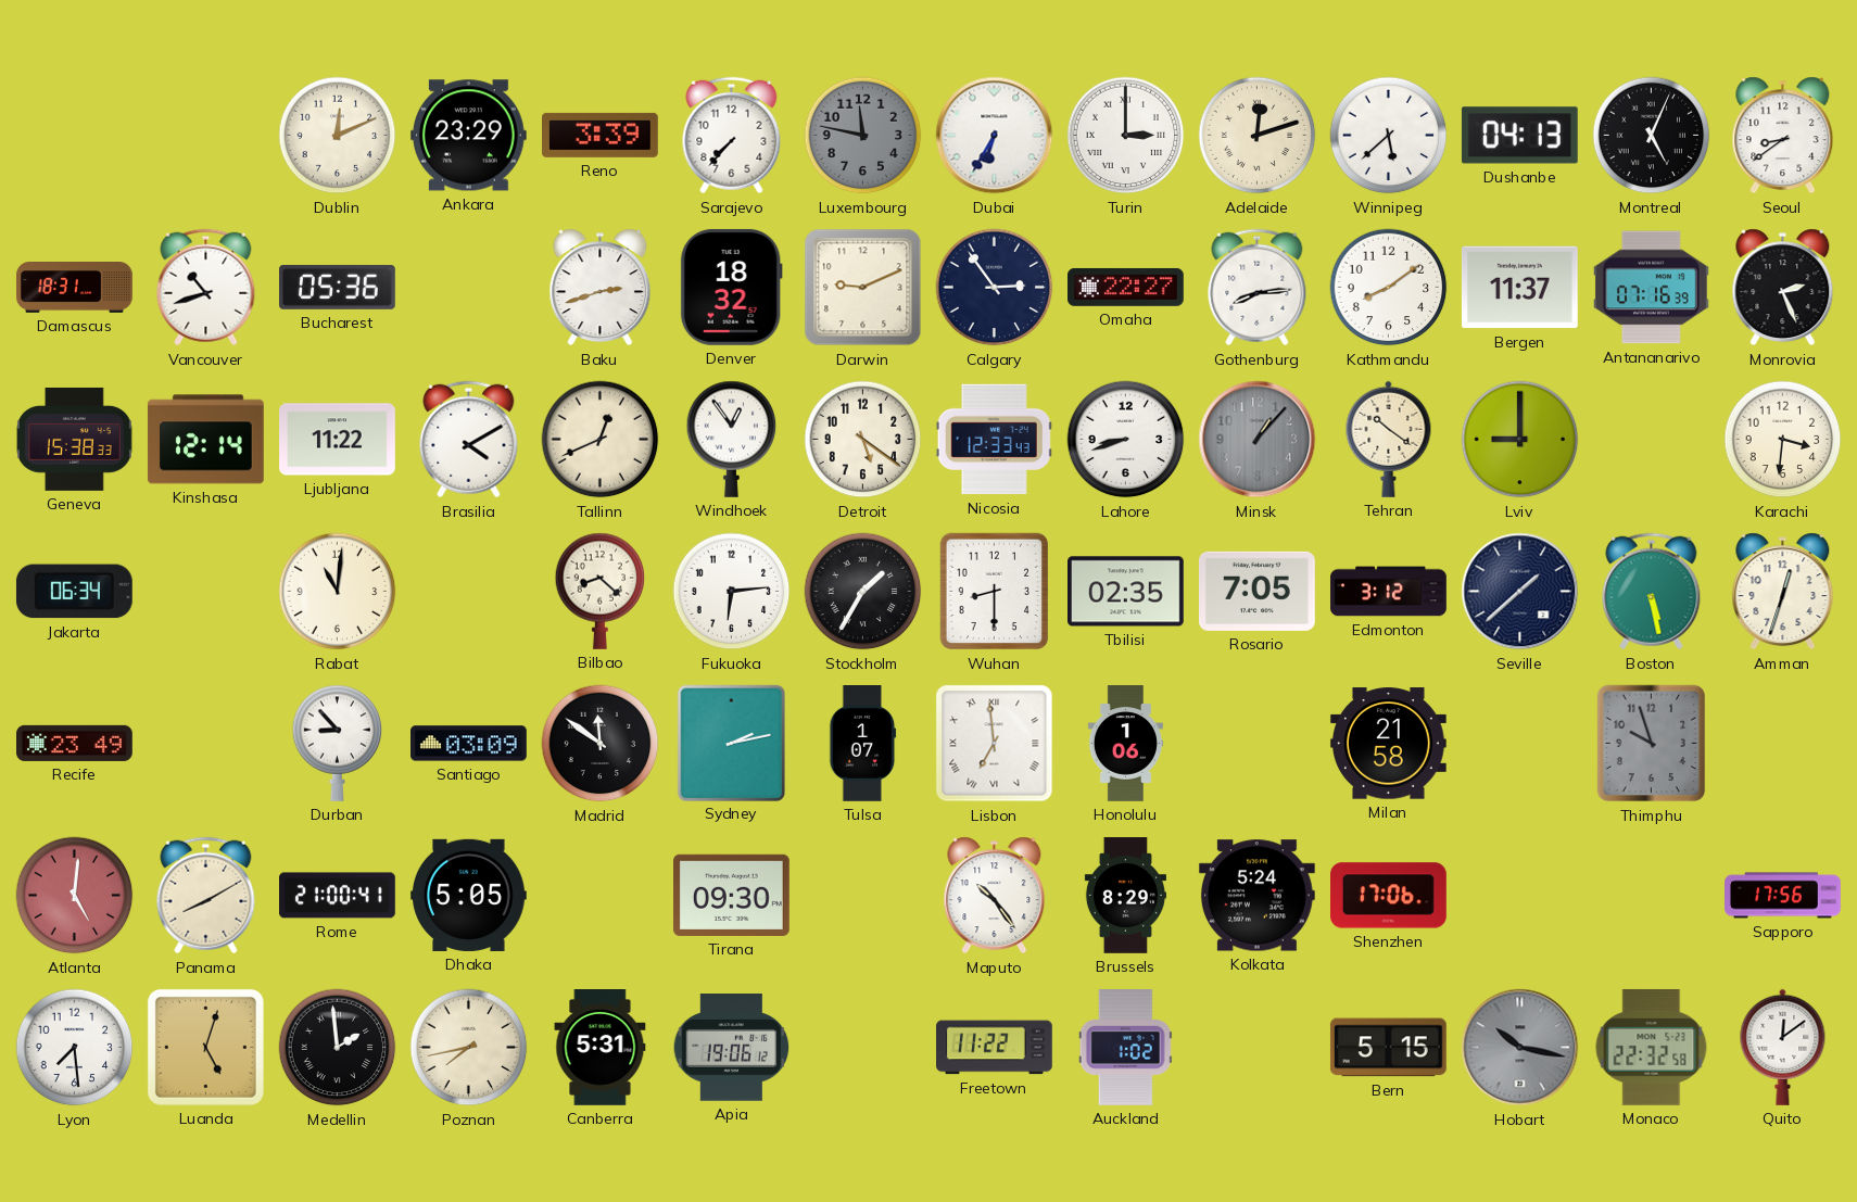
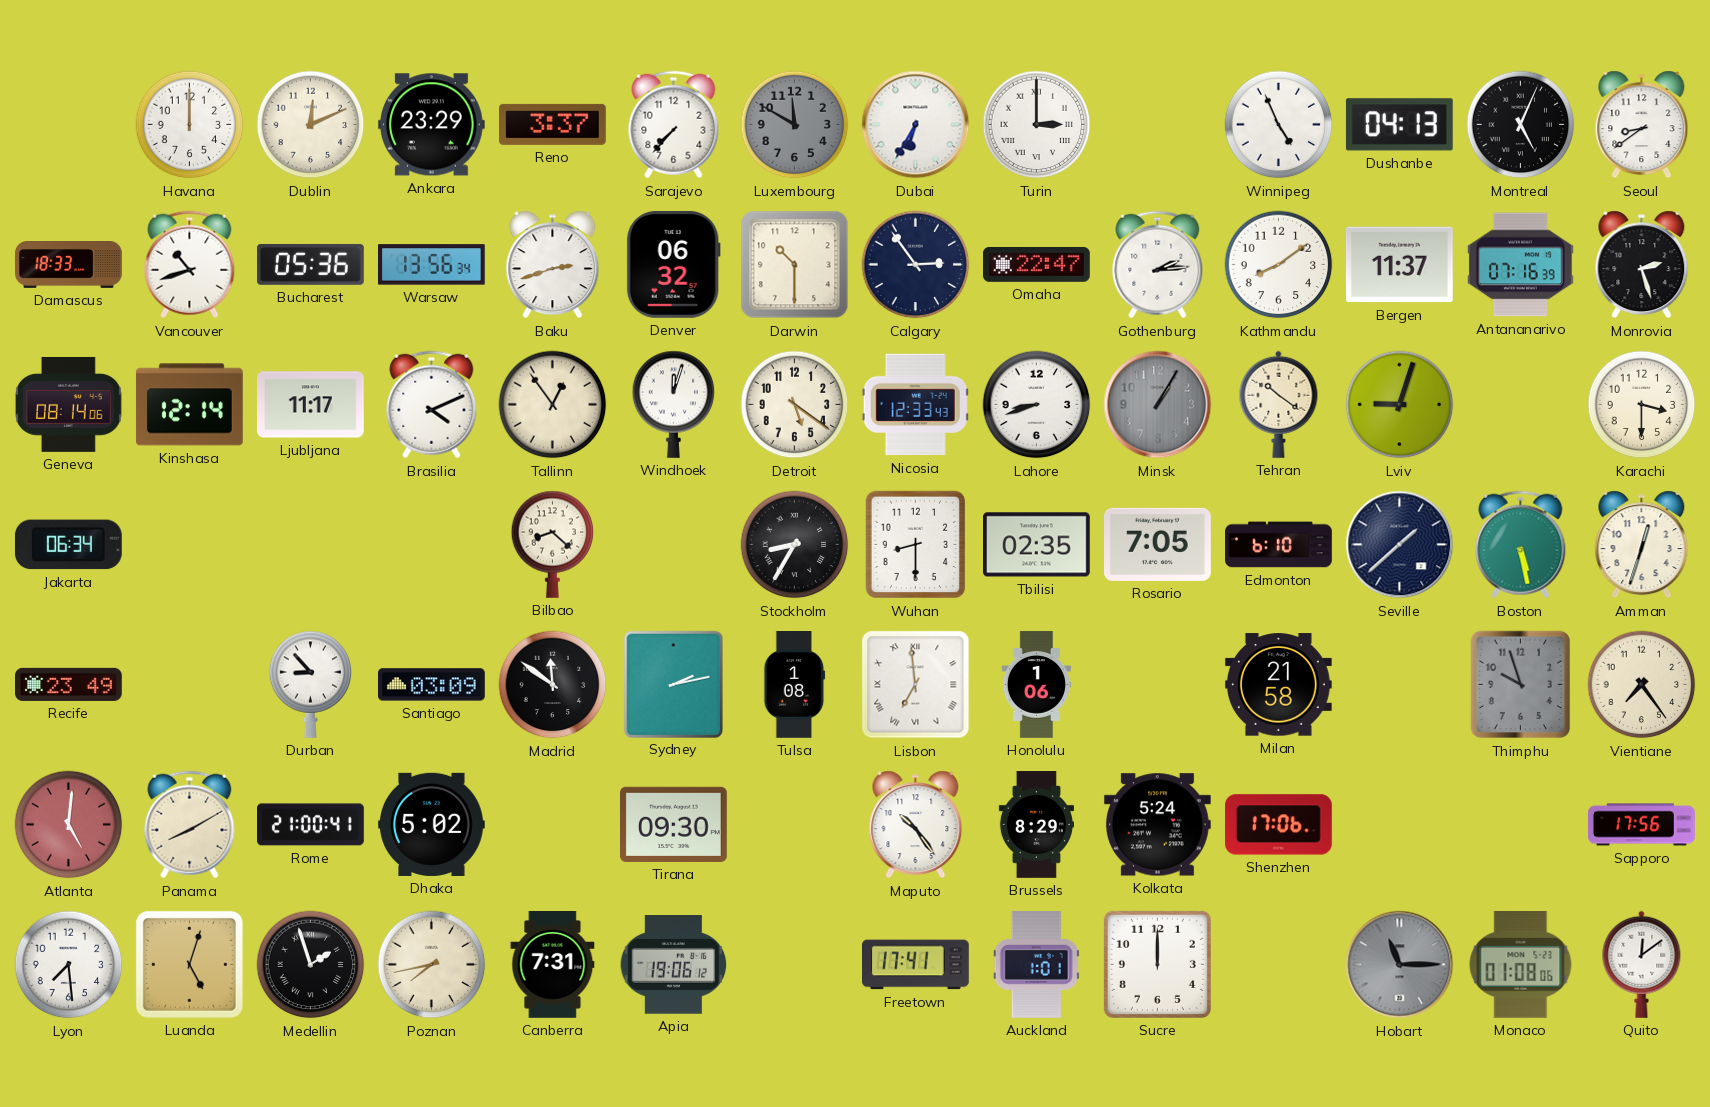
Havana: none -> 12:00 (190, 125)
Reno: 3:39 -> 3:37 (553, 124)
Luxembourg: 11:47 -> 11:50 (795, 125)
Adelaide: 12:12 -> none (1258, 136)
Winnipeg: 5:38 -> 4:56 (1279, 125)
Damascus: 18:31 -> 18:33 (69, 265)
Warsaw: none -> 13:56 (432, 265)
Denver: 18:32 -> 06:32 (673, 264)
Darwin: 9:11 -> 10:30 (795, 265)
Omaha: 22:27 -> 22:47 (1037, 264)
Gothenburg: 8:14 -> 2:14 (1158, 265)
Monrovia: 2:26 -> 2:27 (1642, 265)
Geneva: 15:38 -> 08:14 (68, 404)
Ljubljana: 11:22 -> 11:17 (311, 405)
Brasilia: 4:10 -> 4:11 (432, 405)
Tallinn: 12:41 -> 12:54 (553, 405)
Windhoek: 12:54 -> 12:03 (674, 404)
Minsk: 1:07 -> 1:05 (1158, 405)
Lviv: 9:00 -> 9:03 (1400, 405)
Karachi: 3:31 -> 3:30 (1642, 405)
Rabat: 11:01 -> none (338, 592)
Fukuoka: 6:14 -> none (732, 592)
Stockholm: 1:35 -> 8:35 (795, 545)
Edmonton: 3:12 -> 6:10 (1279, 545)
Tulsa: 1:07 -> 1:08 (795, 685)
Vientiane: none -> 7:24 (1642, 685)
Dhaka: 5:05 -> 5:02 (432, 824)
Medellin: 1:59 -> 1:57 (311, 965)
Canberra: 5:31 -> 7:31 (553, 965)
Freetown: 11:22 -> 17:41 (916, 965)
Auckland: 1:02 -> 1:01 (1036, 965)
Sucre: none -> 12:00 (1157, 964)
Bern: 5:15 -> none (1388, 1048)
Hobart: 10:17 -> 11:15 (1400, 965)
Monaco: 22:32 -> 01:08 (1521, 964)
